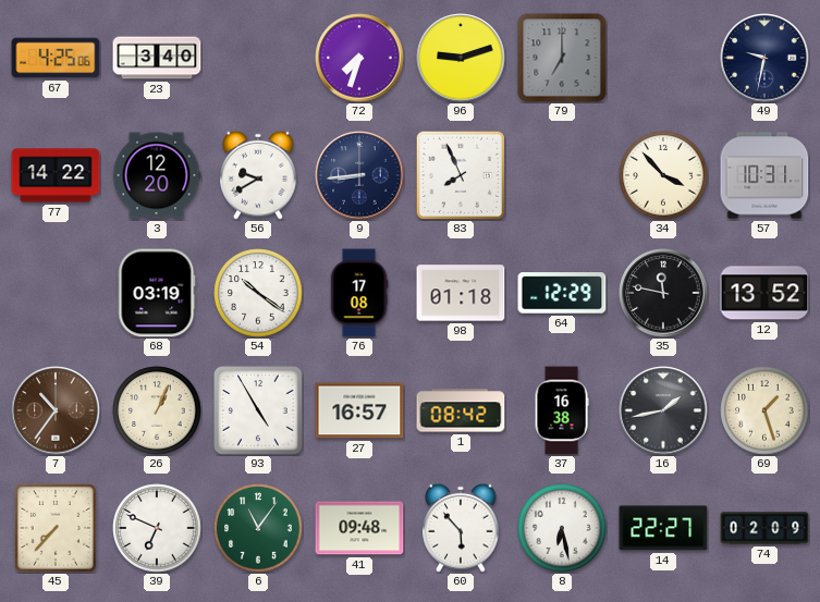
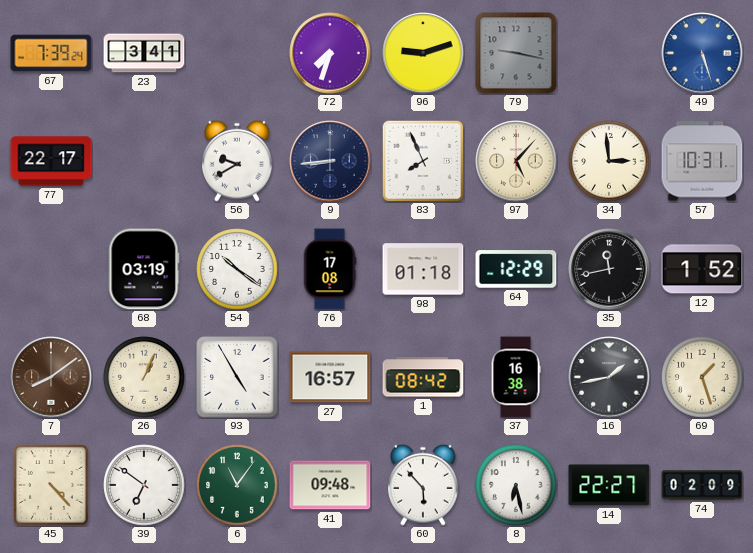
67: 4:25 -> 7:39 (51, 53)
23: 3:40 -> 3:41 (144, 53)
79: 7:00 -> 9:17 (516, 53)
49: 9:32 -> 5:27 (702, 53)
49 dial: navy -> blue (702, 53)
77: 14:22 -> 22:17 (51, 161)
3: 12:20 -> none (157, 175)
97: none -> 5:07 (516, 161)
34: 3:53 -> 2:59 (609, 161)
35: 11:47 -> 11:43 (609, 269)
12: 13:52 -> 1:52 (702, 269)
7: 10:36 -> 8:09 (51, 377)
45: 7:37 -> 4:23 (51, 486)
39: 6:49 -> 6:51 (144, 485)
